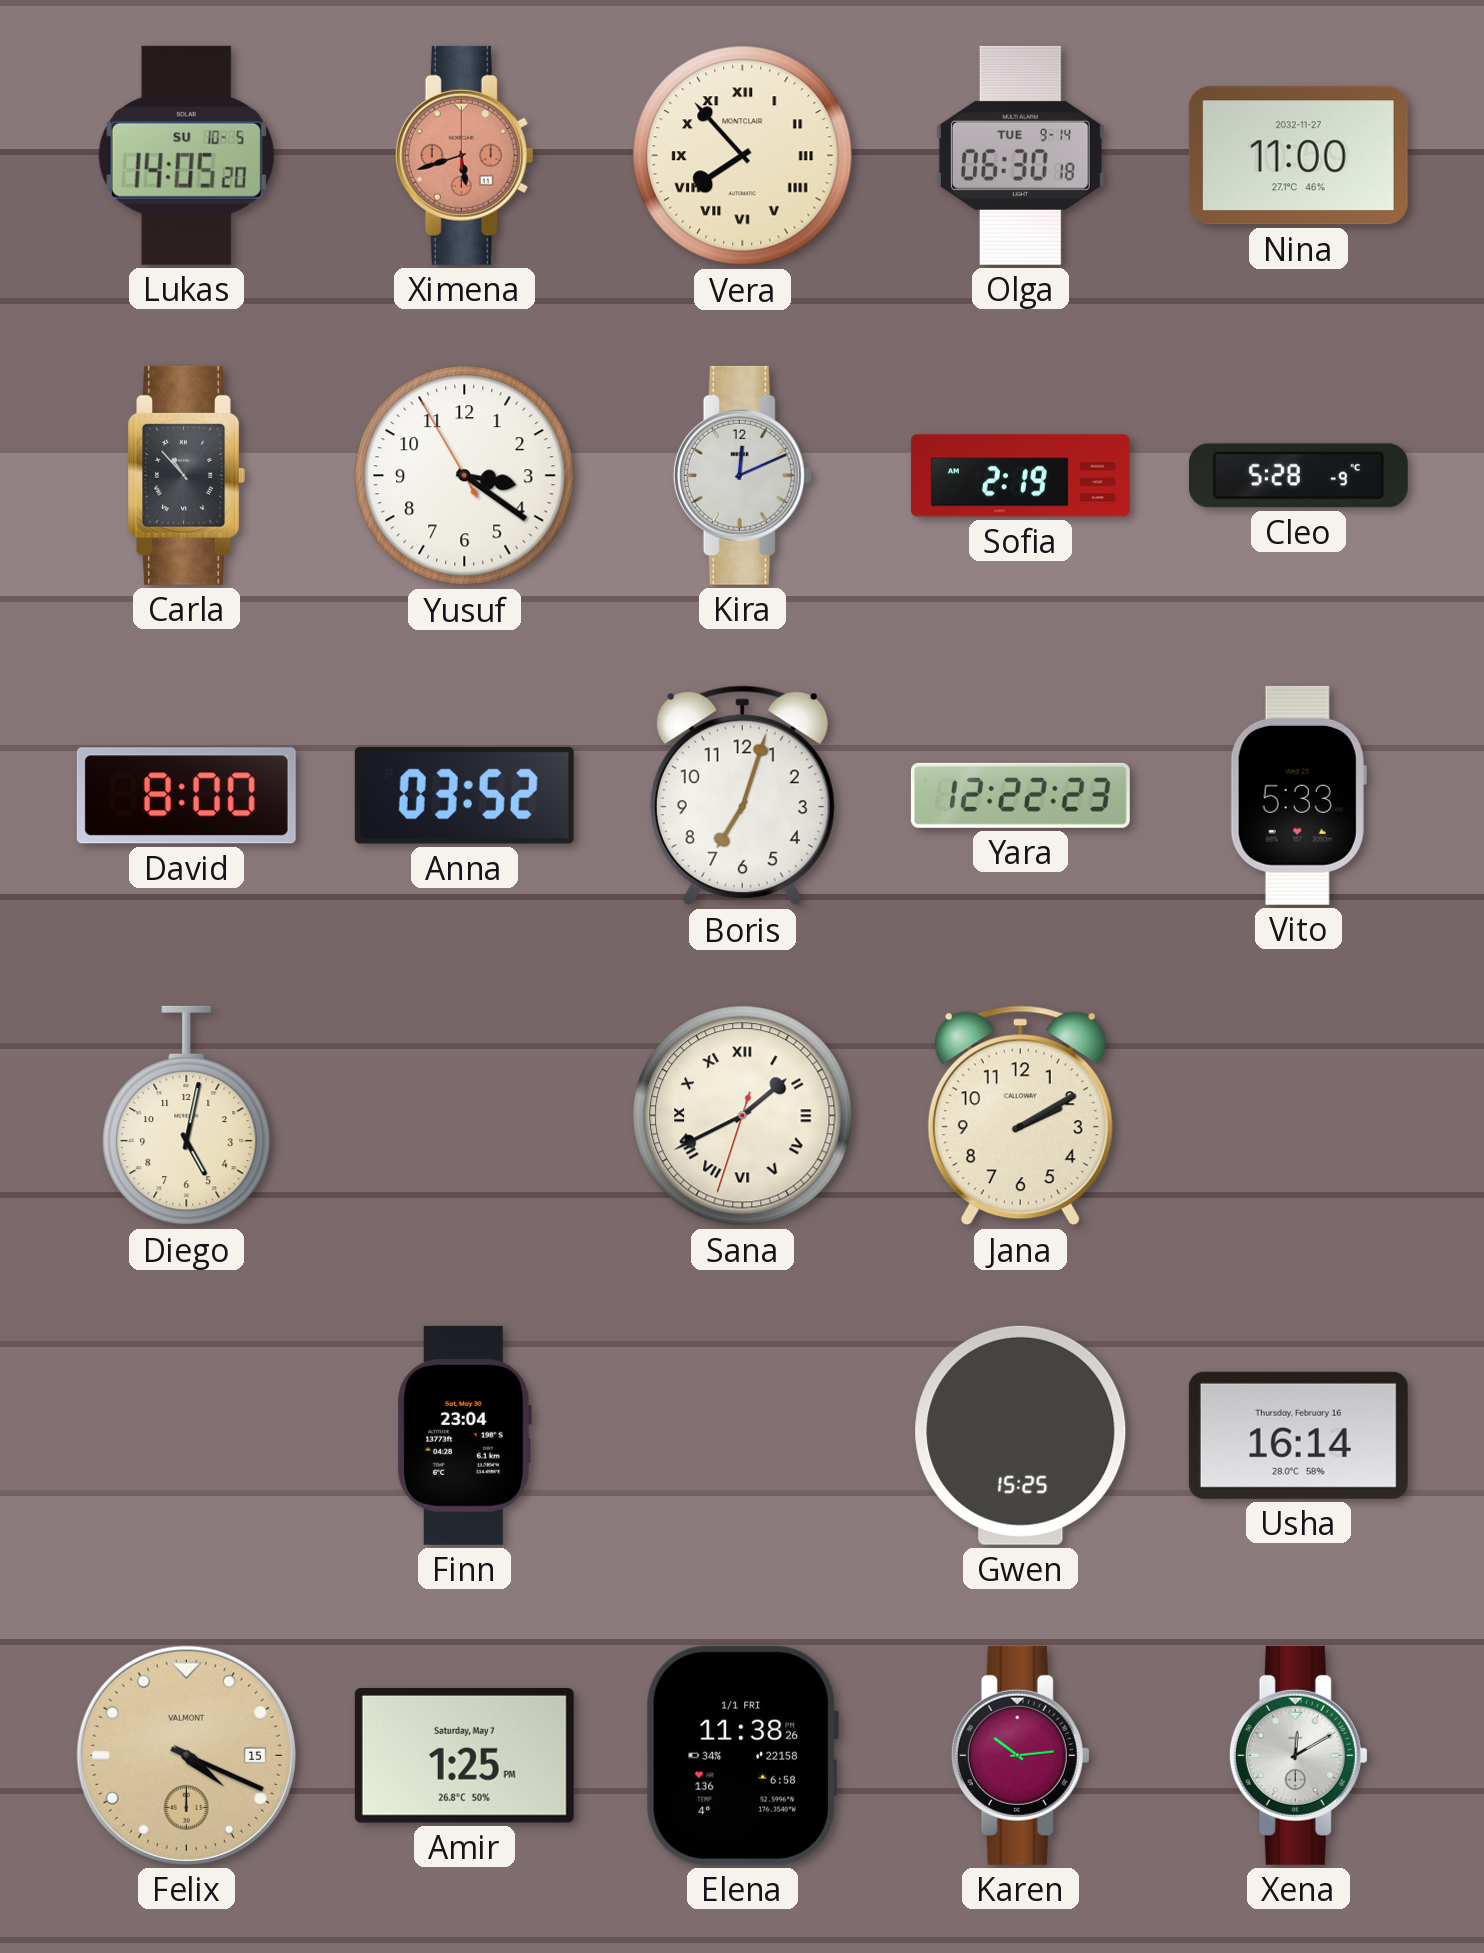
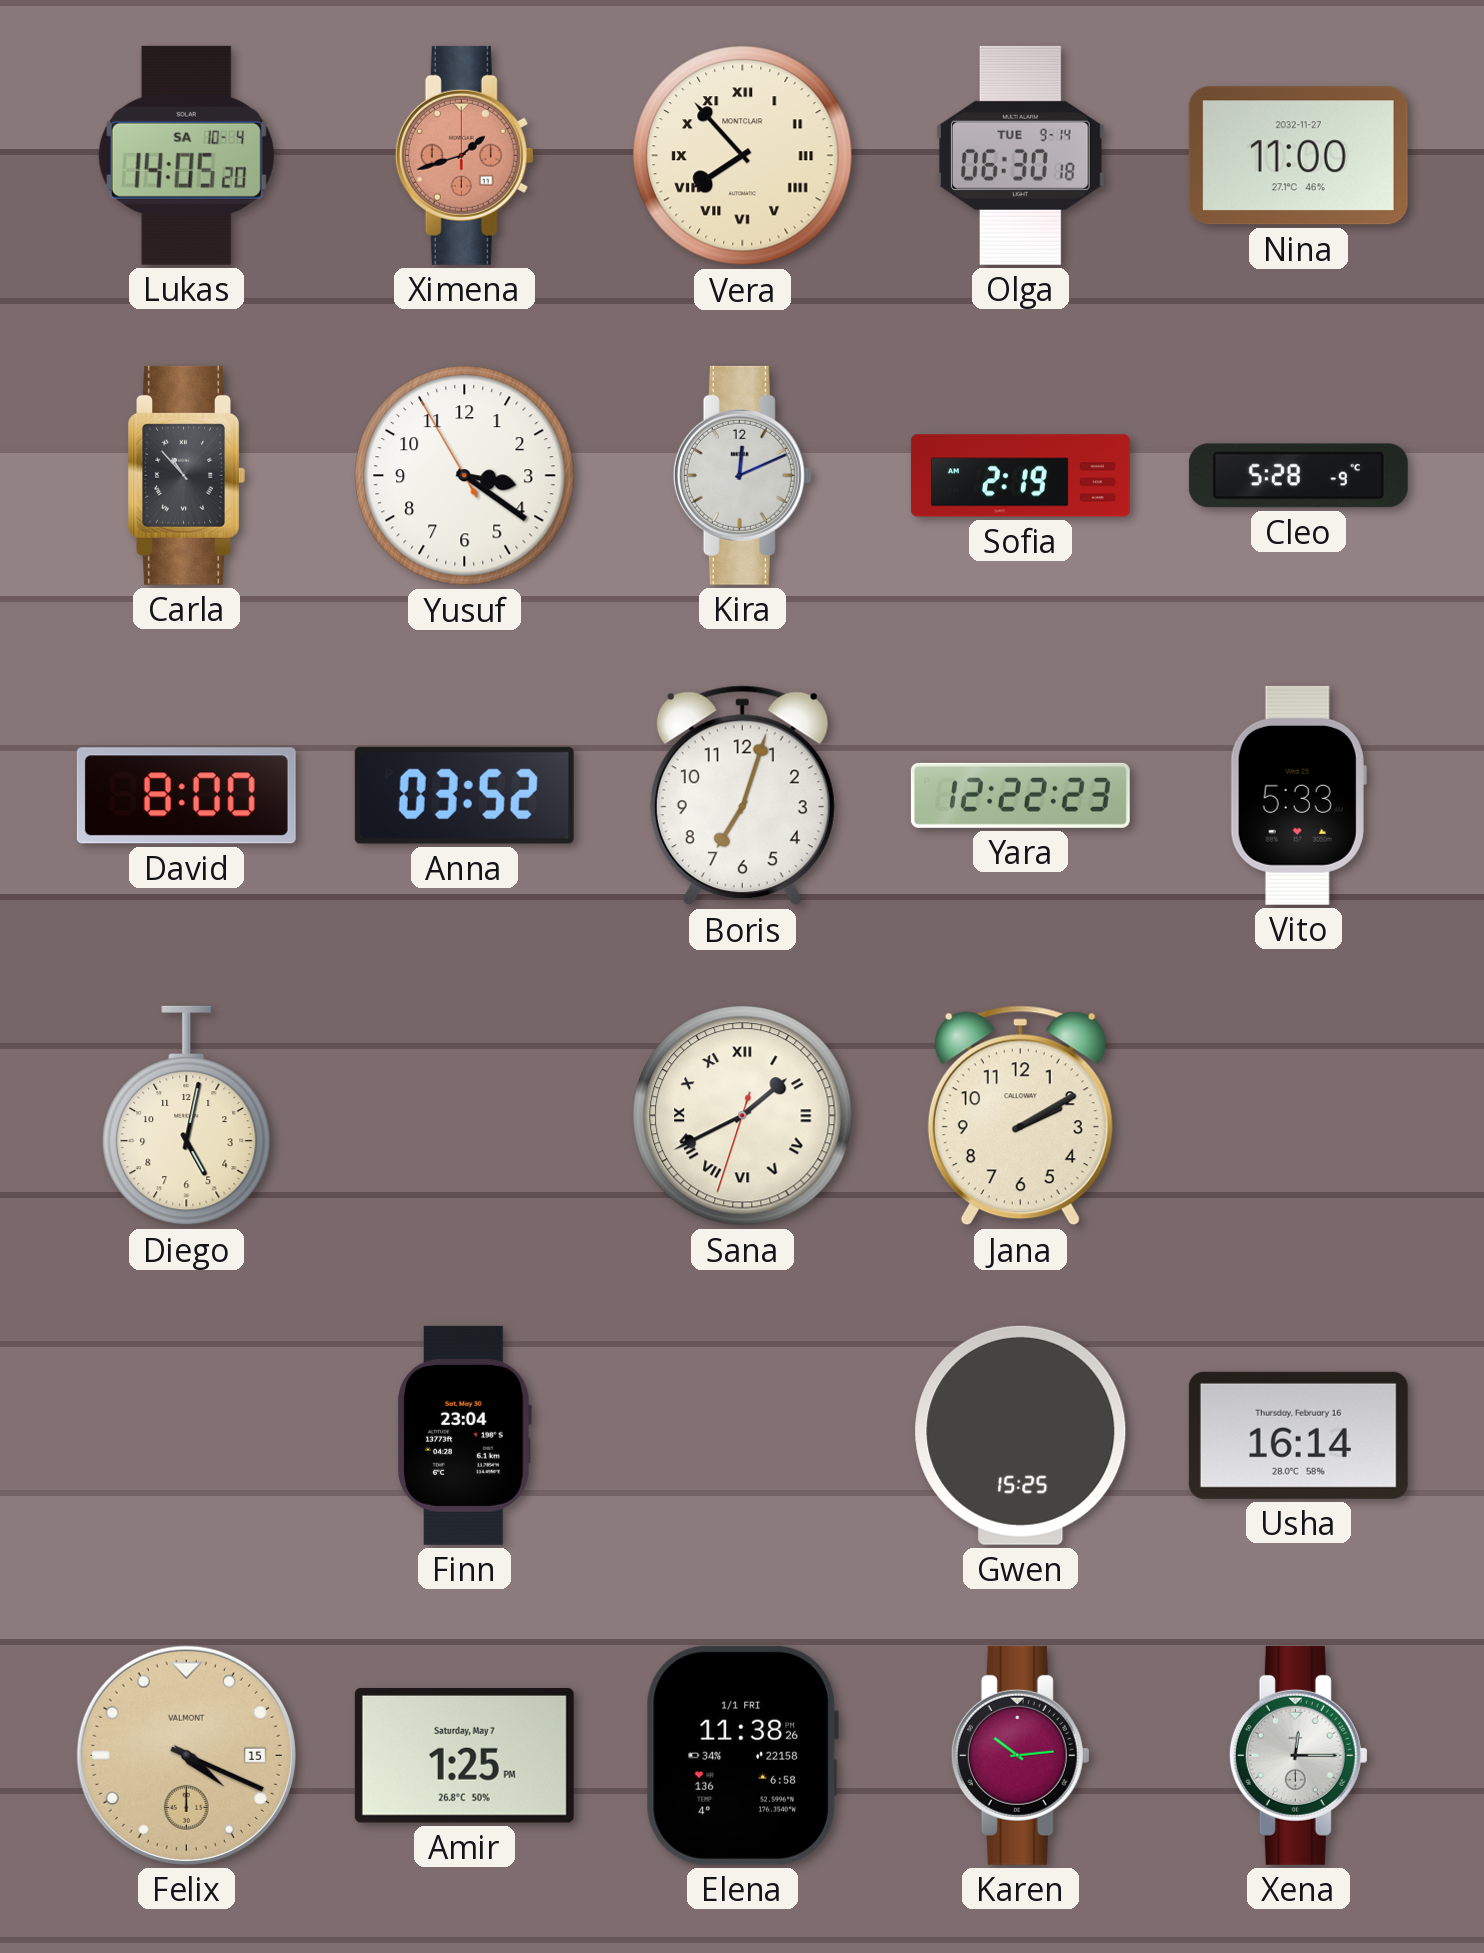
Lukas date: SU 10-5 -> SA 10-4 (186, 155)
Ximena: 5:42 -> 1:42 (464, 155)
Xena: 12:10 -> 12:15 (1298, 1755)
